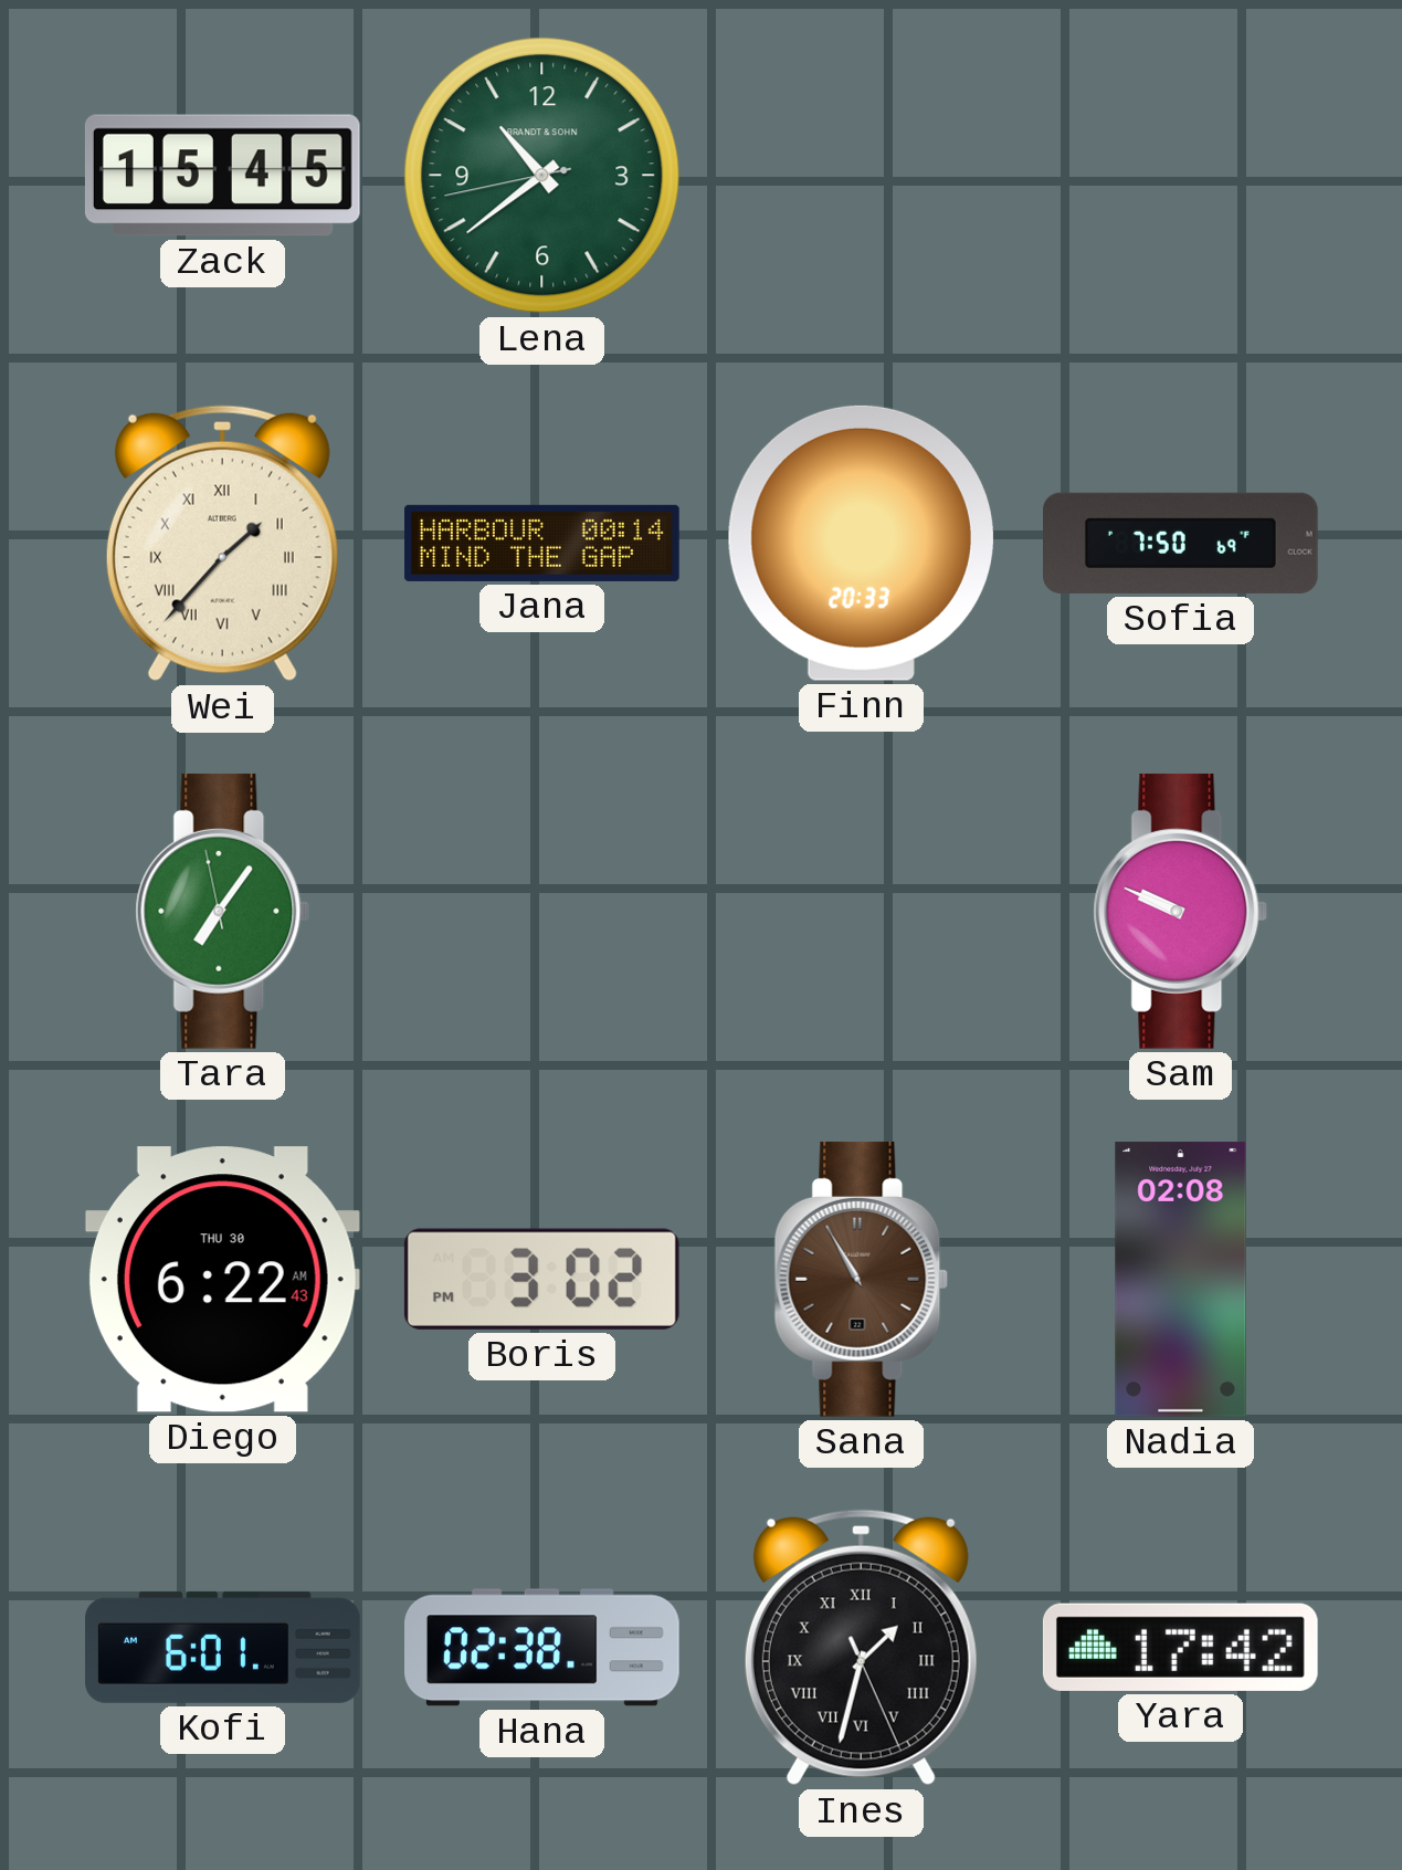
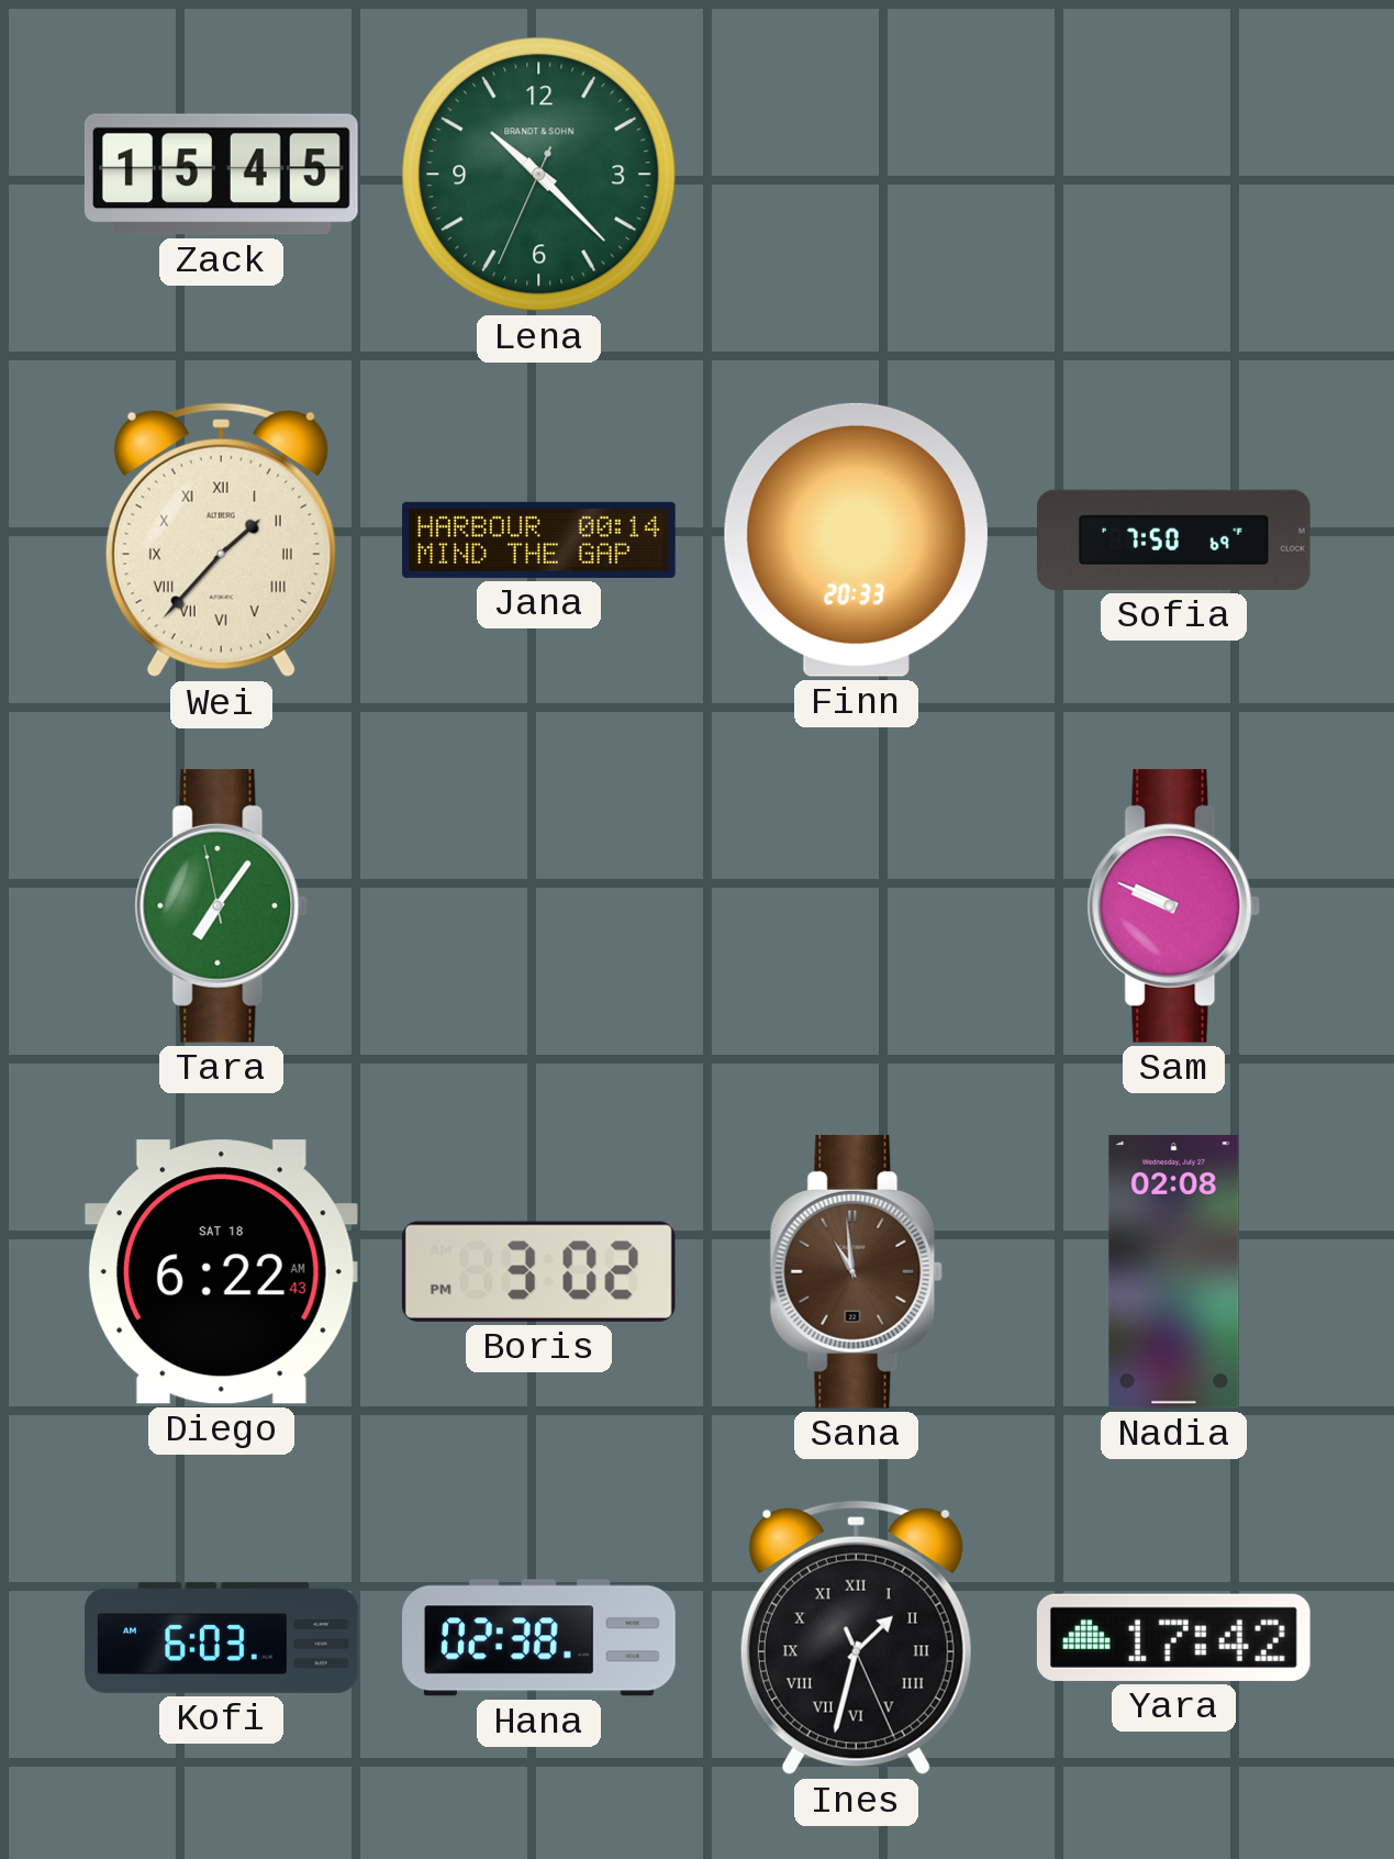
Lena: 10:38 -> 10:22 (539, 175)
Diego date: THU 30 -> SAT 18 (221, 1272)
Sana: 10:55 -> 10:59 (857, 1271)
Kofi: 6:01 -> 6:03 (222, 1637)
